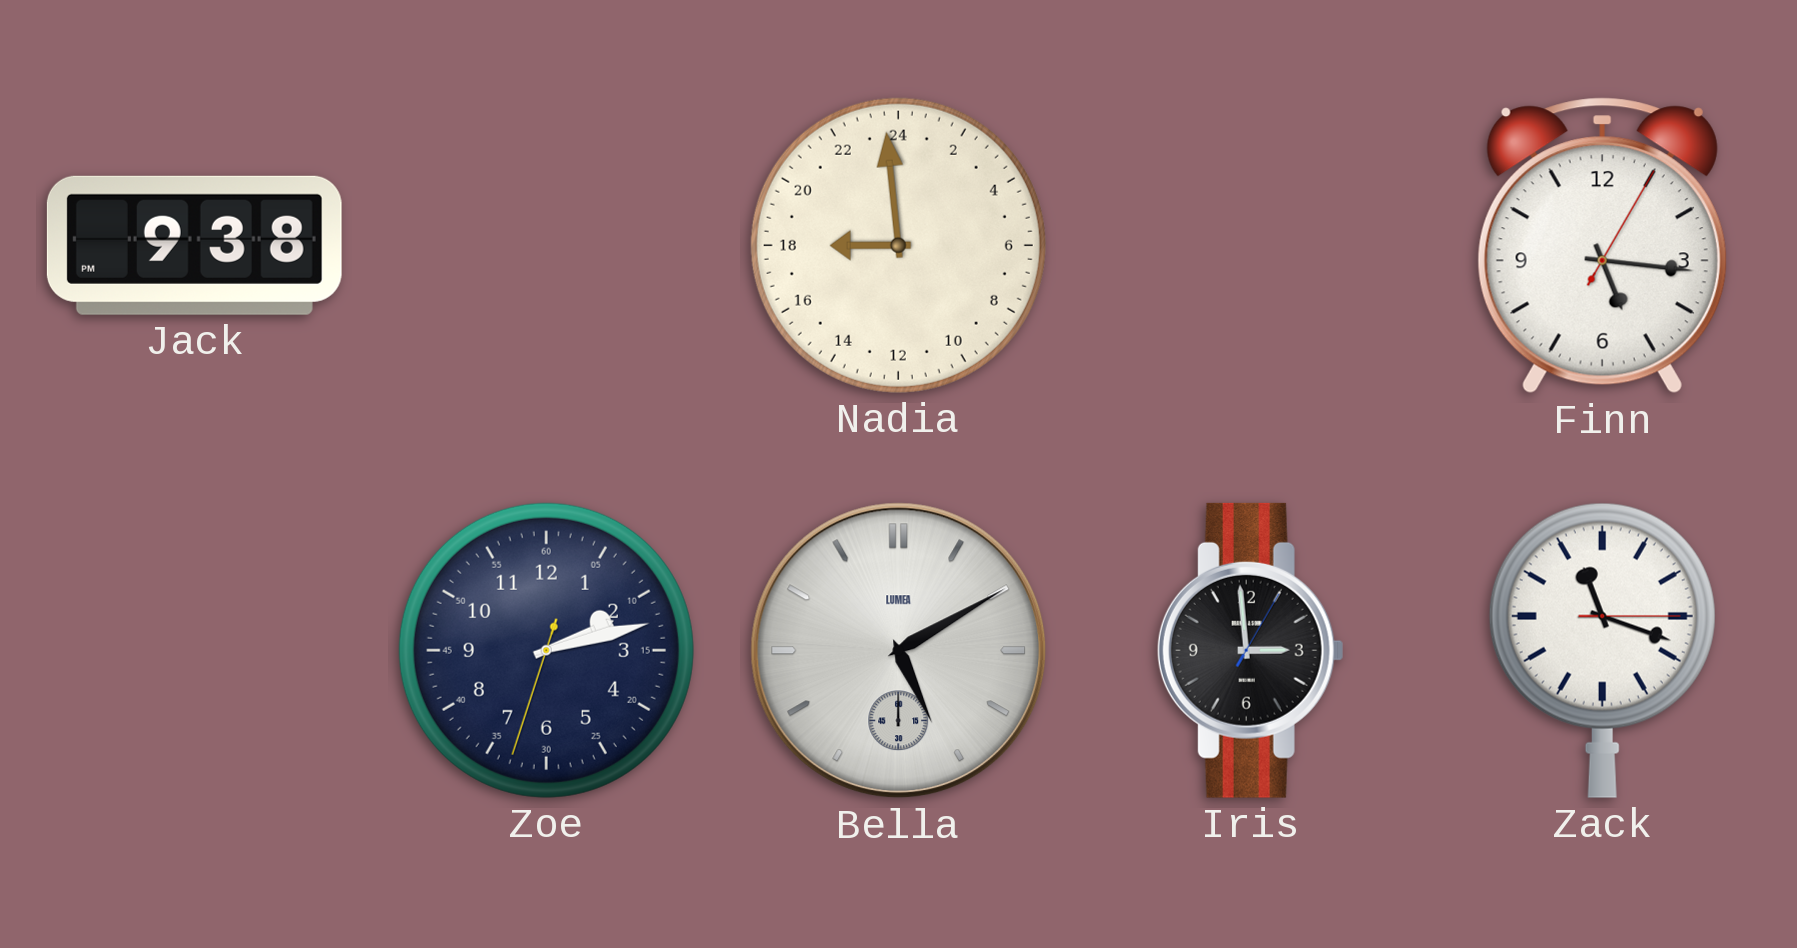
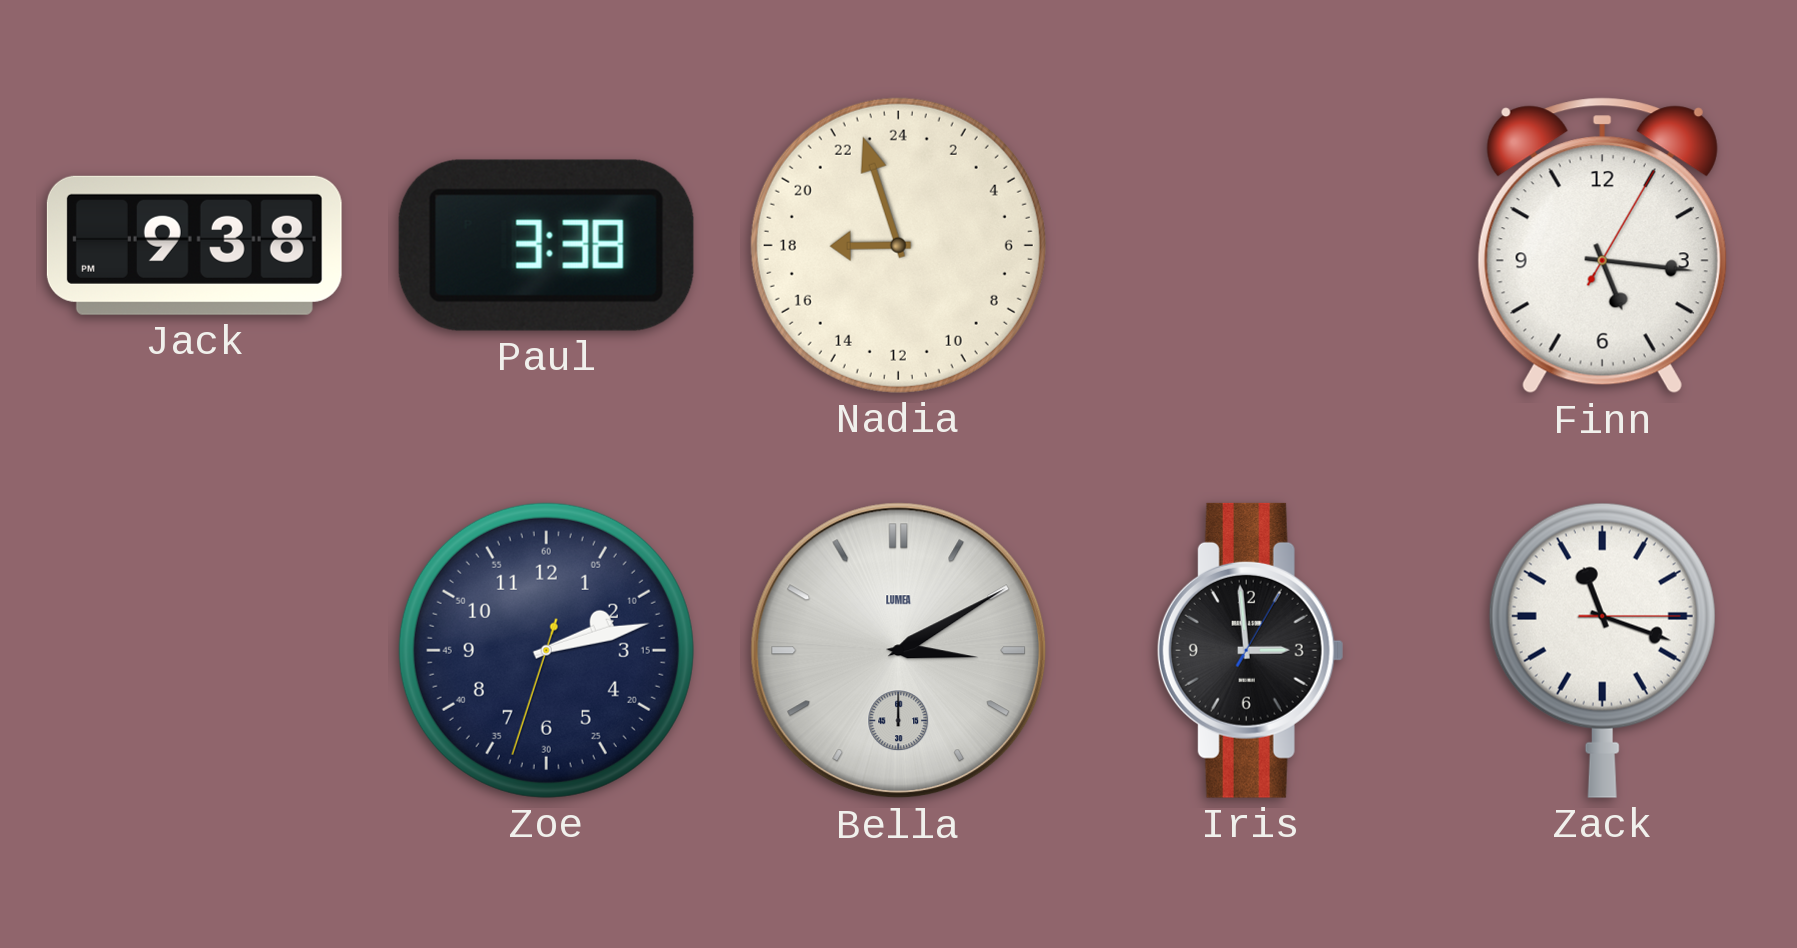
Paul: none -> 3:38 (546, 245)
Nadia: 17:59 -> 17:57 (898, 245)
Bella: 5:10 -> 3:10 (899, 651)
